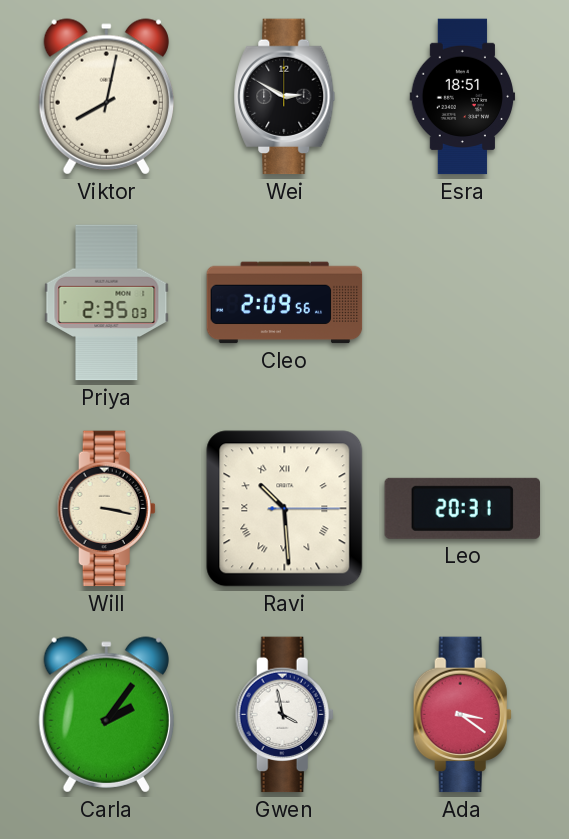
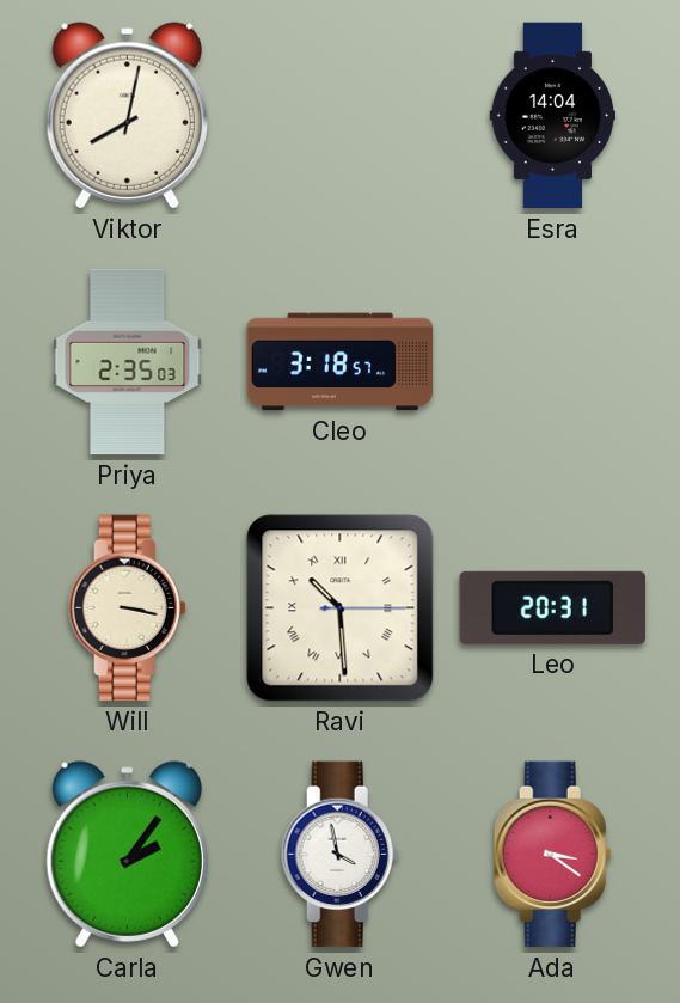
Wei: 2:50 -> none (285, 97)
Esra: 18:51 -> 14:04 (553, 116)
Cleo: 2:09 -> 3:18 (341, 362)
